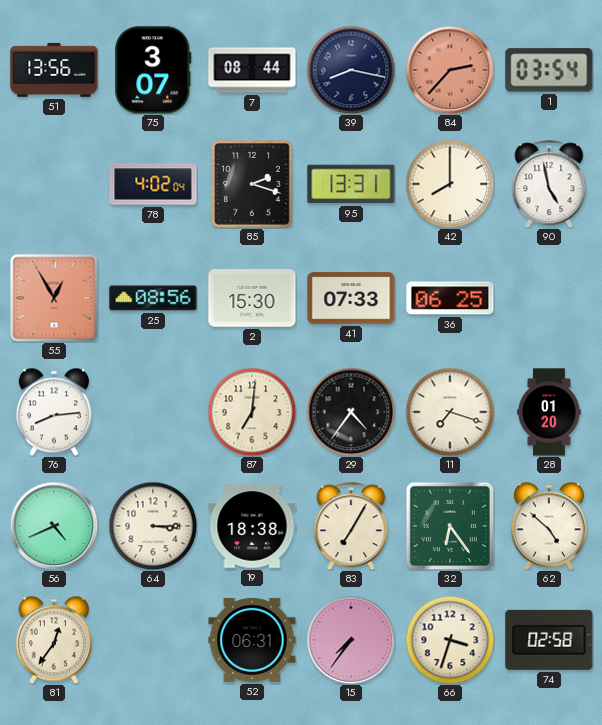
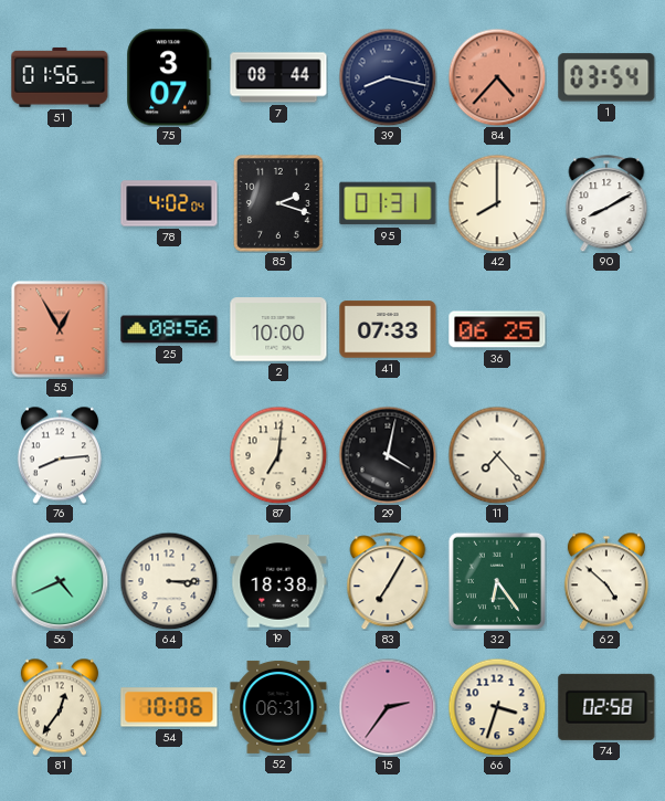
51: 13:56 -> 01:56 (60, 77)
84: 2:37 -> 4:37 (497, 77)
95: 13:31 -> 01:31 (388, 203)
90: 4:58 -> 8:10 (606, 203)
2: 15:30 -> 10:00 (278, 329)
29: 4:36 -> 4:02 (388, 455)
11: 7:18 -> 7:23 (497, 455)
28: 01:20 -> none (549, 412)
54: none -> 10:06 (169, 707)
15: 7:36 -> 2:36 (388, 707)
